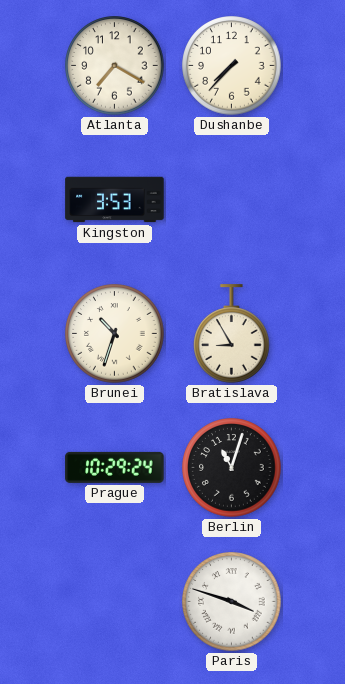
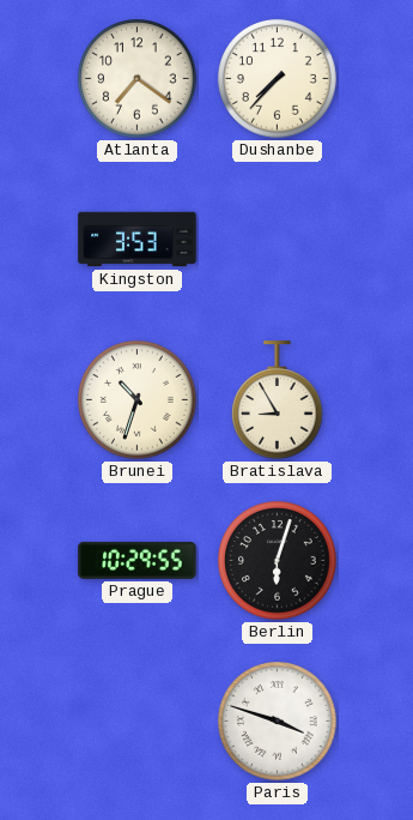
Atlanta: 7:20 -> 7:21 (138, 79)
Prague: 10:29:24 -> 10:29:55 (138, 560)
Berlin: 11:03 -> 6:03 (278, 561)
